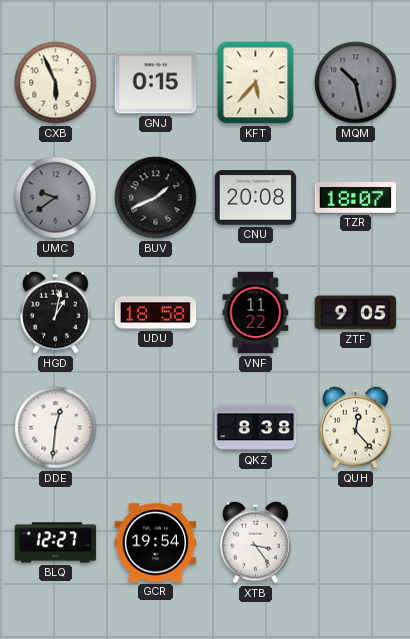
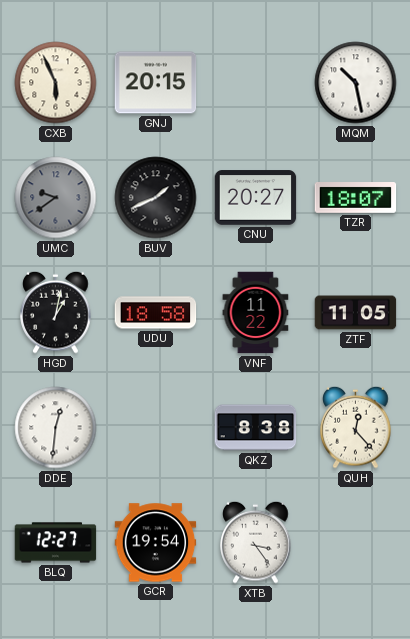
GNJ: 0:15 -> 20:15 (156, 83)
KFT: 5:37 -> none (256, 83)
MQM dial: grey -> white (356, 83)
CNU: 20:08 -> 20:27 (256, 198)
ZTF: 9:05 -> 11:05 (356, 313)
